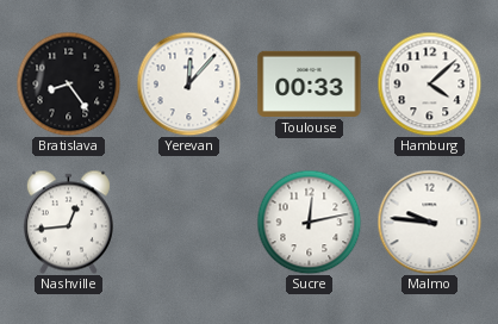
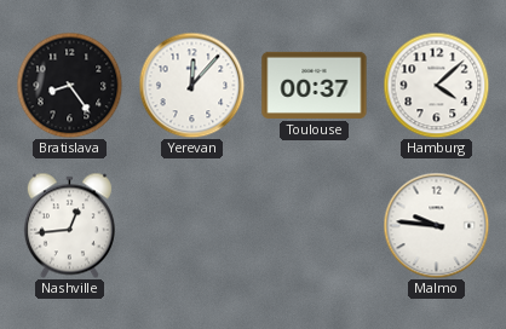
Toulouse: 00:33 -> 00:37 (315, 85)
Sucre: 12:13 -> none (309, 222)
